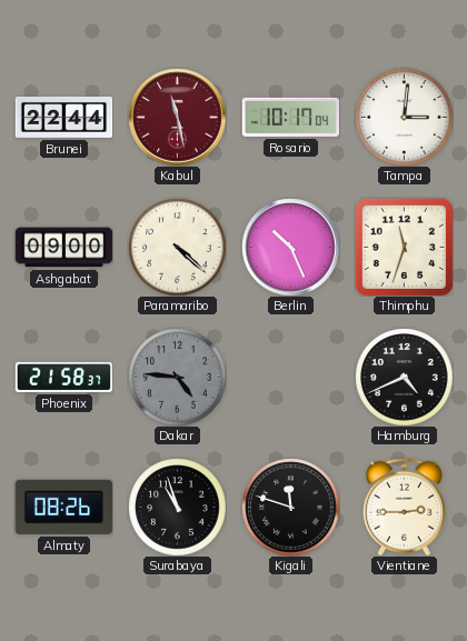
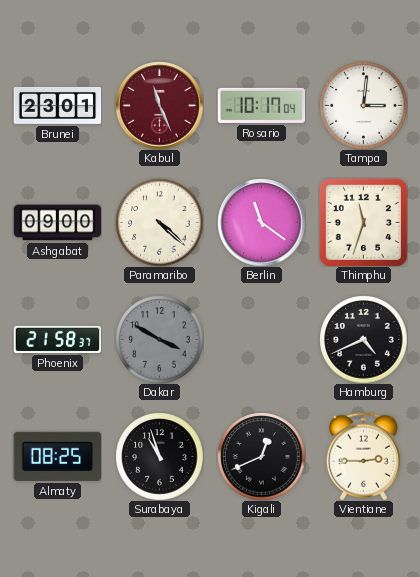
Brunei: 22:44 -> 23:01 (57, 105)
Kabul: 11:28 -> 11:26 (159, 105)
Berlin: 10:26 -> 11:21 (261, 222)
Dakar: 4:46 -> 3:50 (159, 339)
Almaty: 08:26 -> 08:25 (57, 456)
Kigali: 11:48 -> 12:41 (261, 456)
